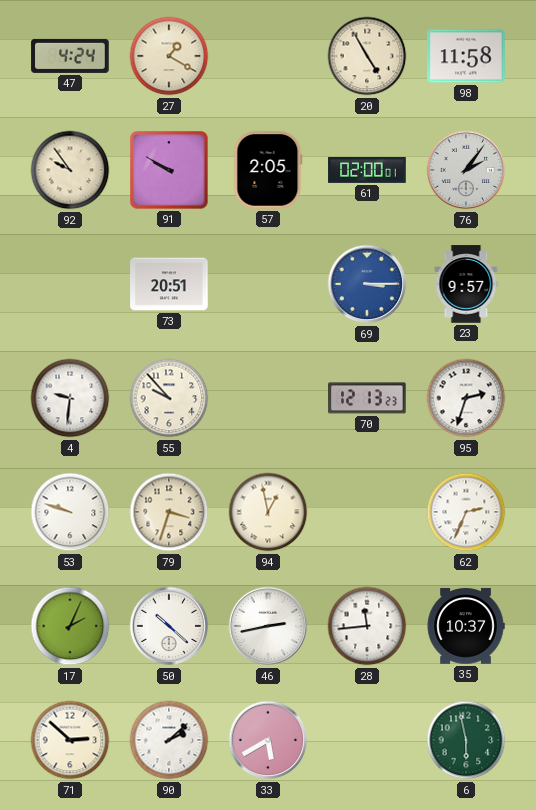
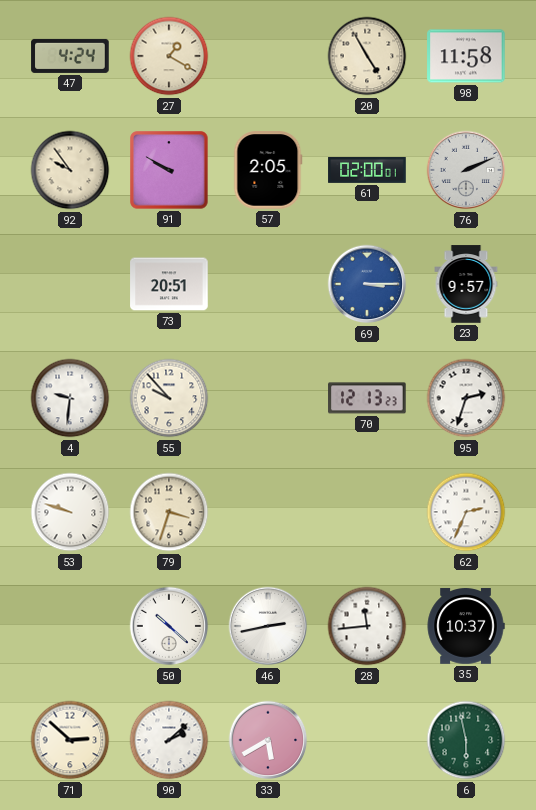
76: 2:06 -> 2:11 (466, 170)
94: 12:58 -> none (268, 512)
17: 2:04 -> none (70, 626)
